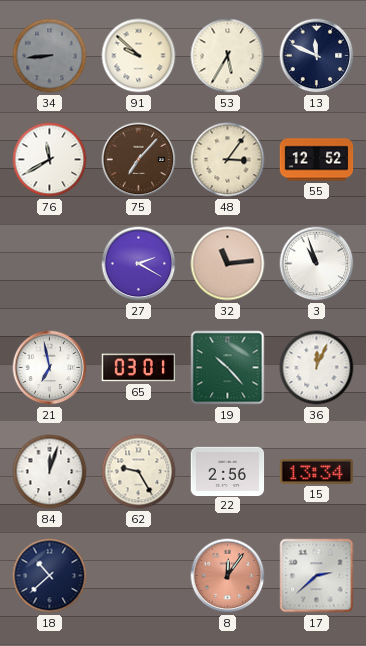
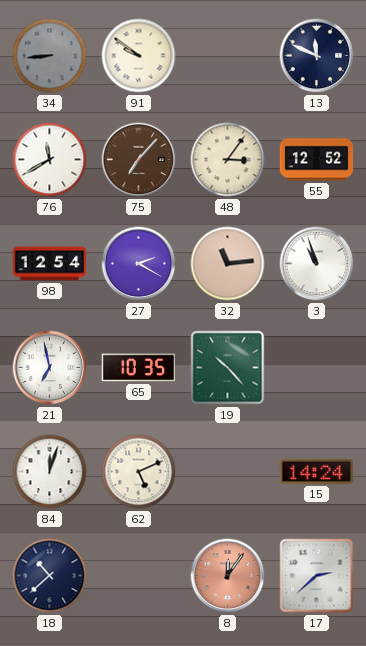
91: 9:52 -> 9:51 (139, 56)
53: 5:35 -> none (228, 56)
98: none -> 12:54 (50, 264)
65: 03:01 -> 10:35 (139, 368)
36: 12:04 -> none (317, 368)
62: 9:25 -> 5:11 (139, 472)
22: 2:56 -> none (228, 471)
15: 13:34 -> 14:24 (317, 471)
